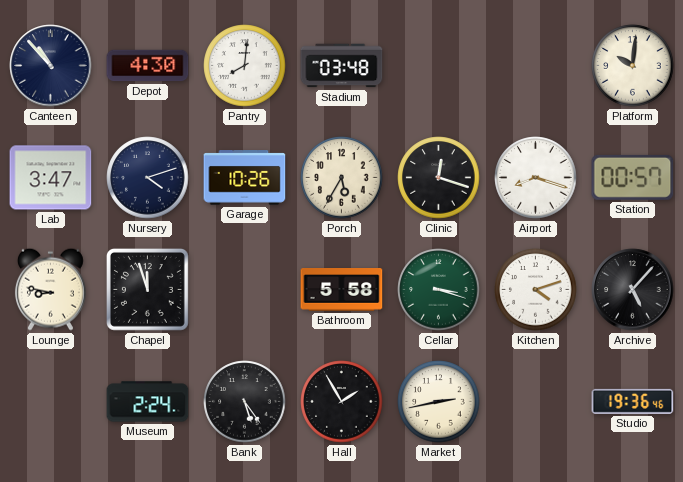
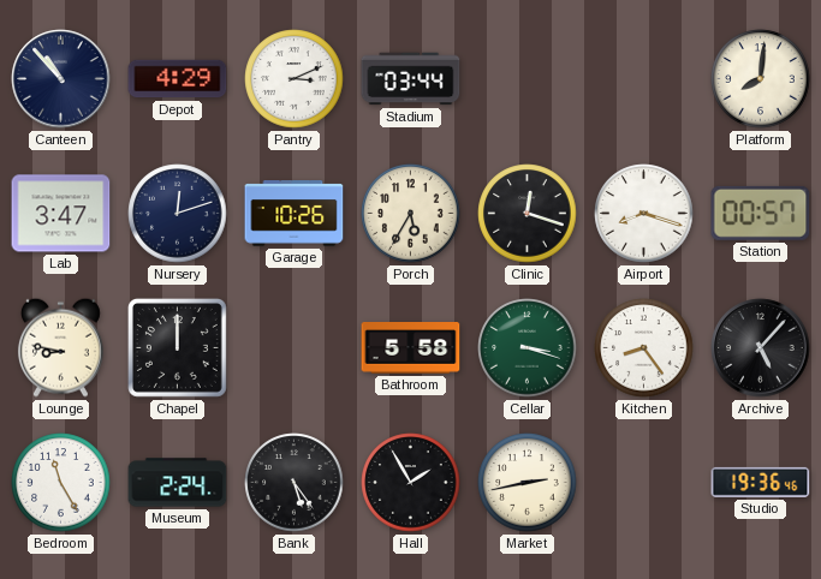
Depot: 4:30 -> 4:29 (178, 79)
Pantry: 8:01 -> 3:11 (295, 79)
Stadium: 03:48 -> 03:44 (411, 79)
Platform: 10:01 -> 8:01 (761, 79)
Nursery: 4:12 -> 12:12 (178, 214)
Chapel: 11:57 -> 12:00 (177, 347)
Kitchen: 4:12 -> 8:24 (644, 348)
Bedroom: none -> 11:25 (61, 483)
